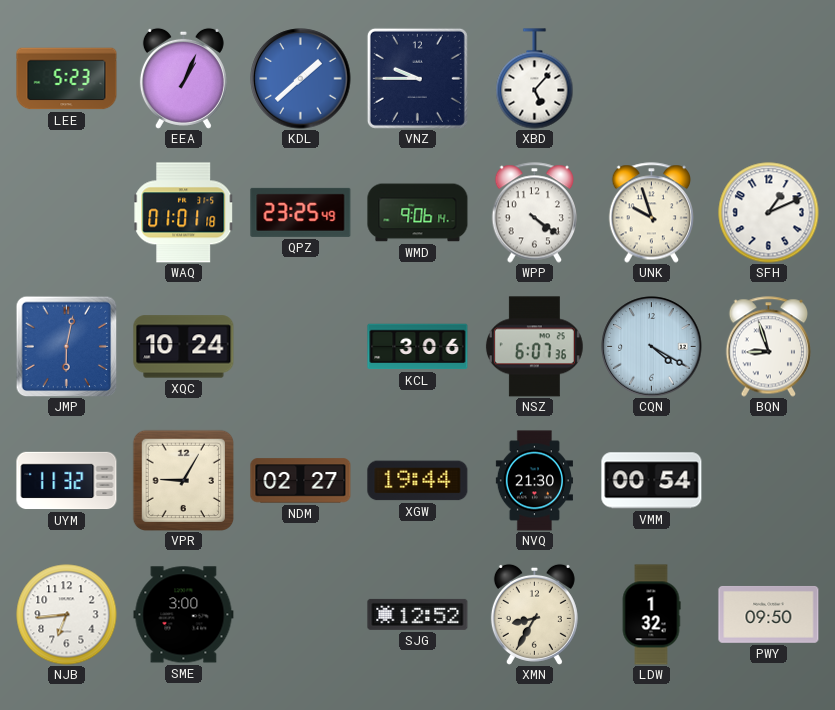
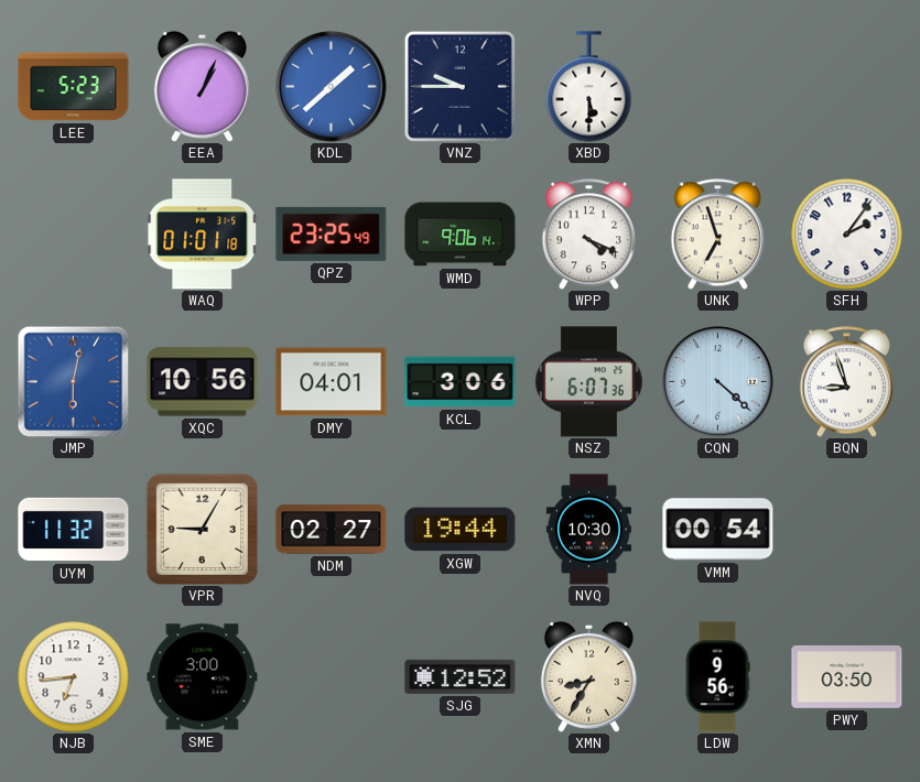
XBD: 5:07 -> 5:30 (589, 87)
WPP: 4:21 -> 4:19 (588, 235)
UNK: 9:57 -> 6:57 (717, 235)
SFH: 1:11 -> 2:06 (847, 235)
XQC: 10:24 -> 10:56 (203, 382)
DMY: none -> 04:01 (332, 382)
CQN: 4:20 -> 4:22 (718, 382)
NVQ: 21:30 -> 10:30 (588, 530)
LDW: 1:32 -> 9:56 (717, 677)
PWY: 09:50 -> 03:50 (847, 676)
